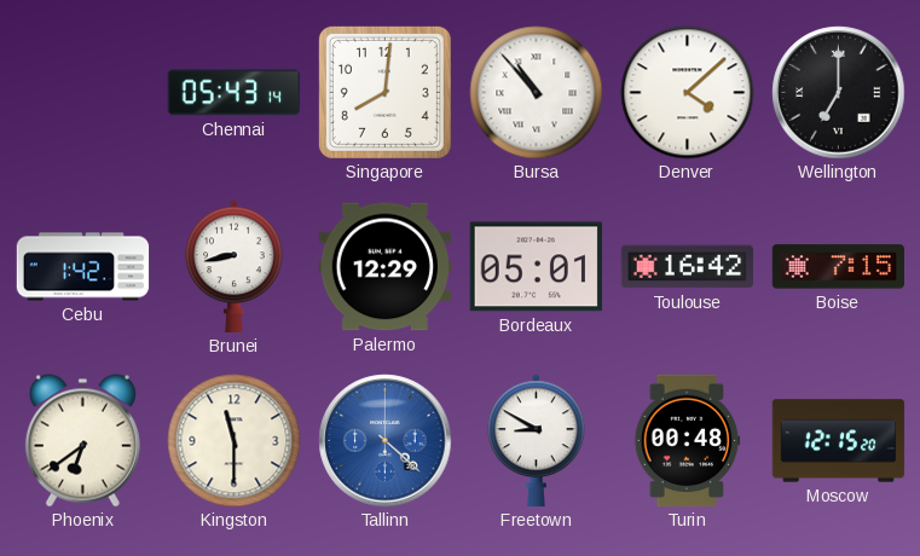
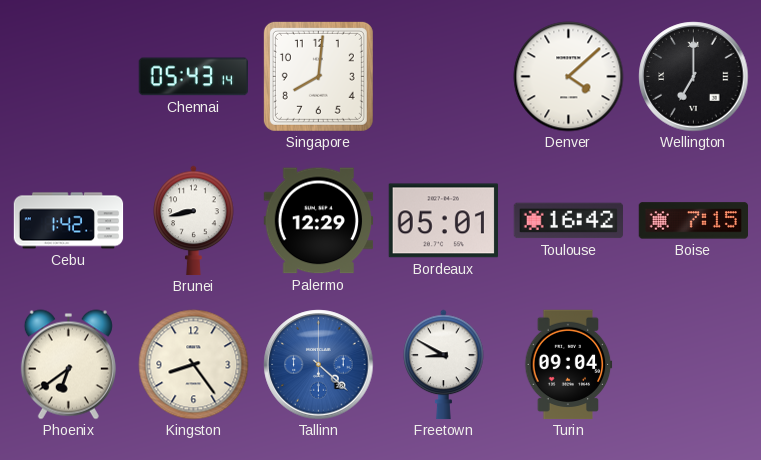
Bursa: 10:53 -> none (537, 93)
Kingston: 11:30 -> 8:24 (194, 365)
Turin: 00:48 -> 09:04 (569, 365)
Moscow: 12:15 -> none (839, 441)
